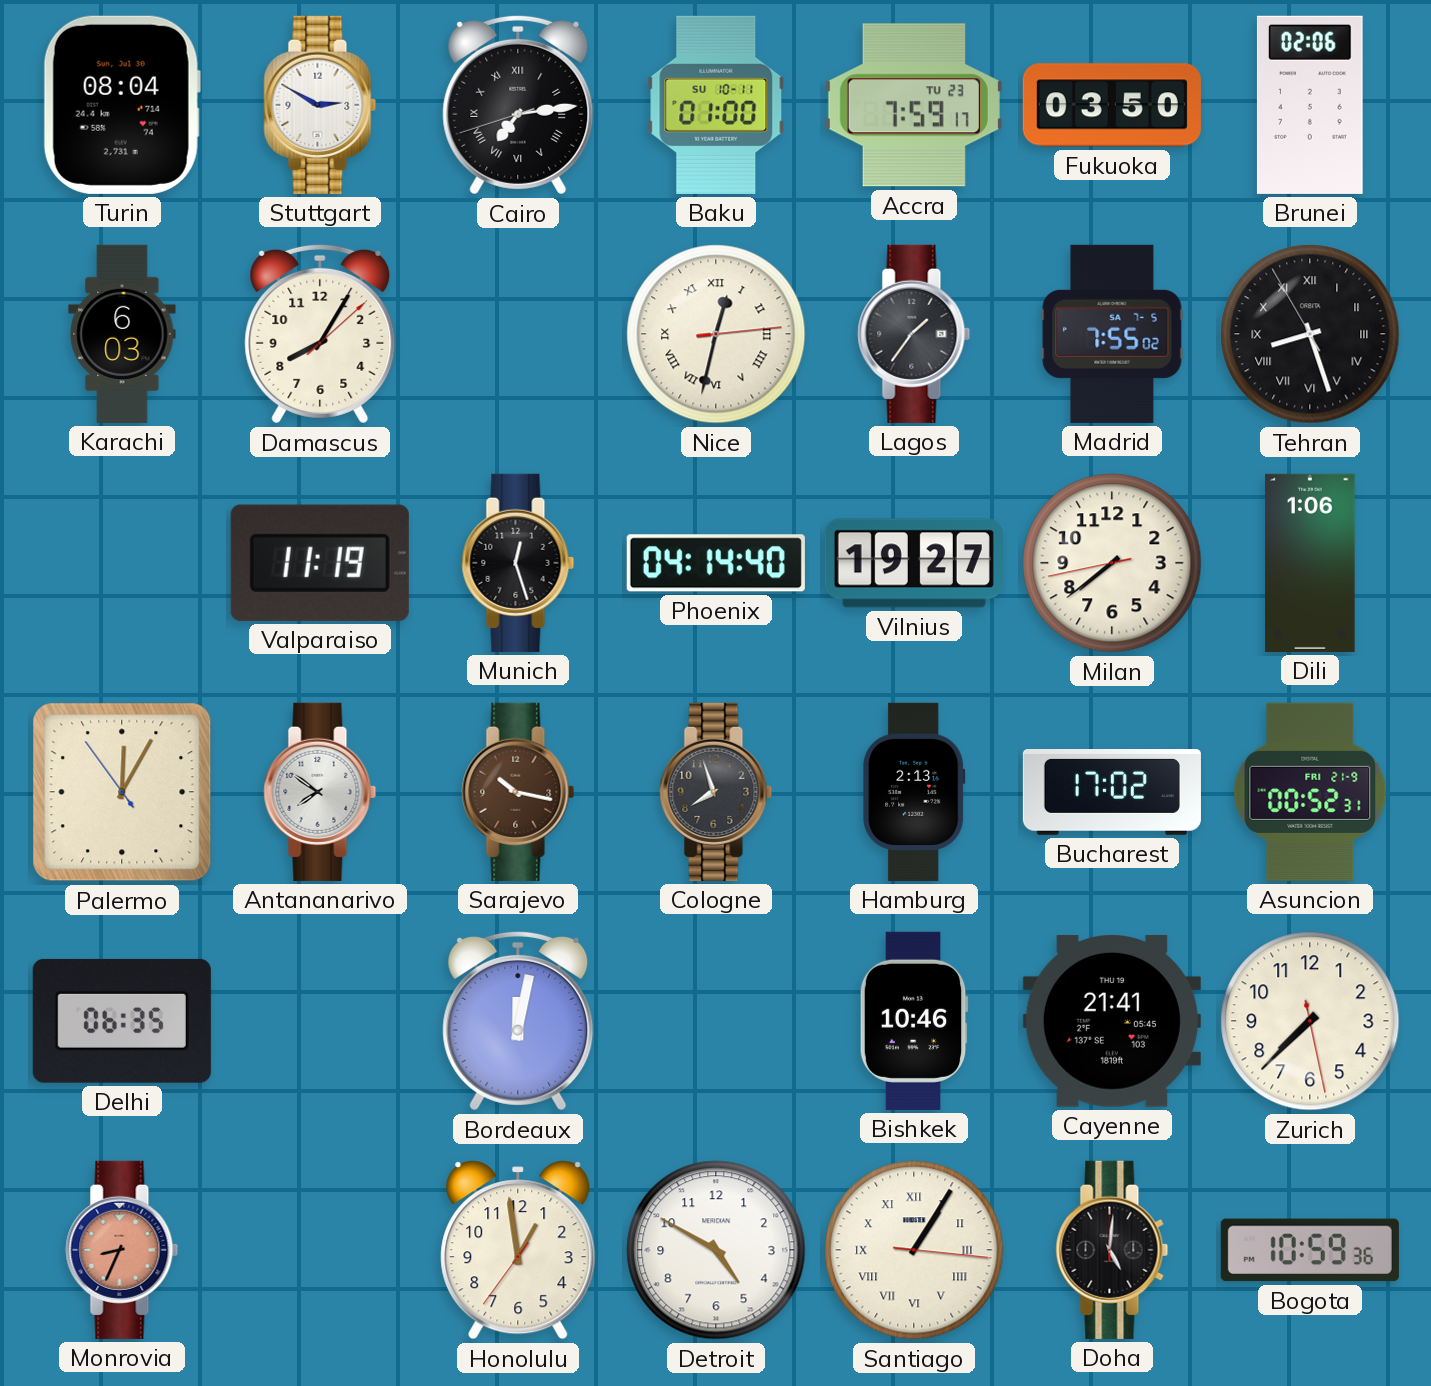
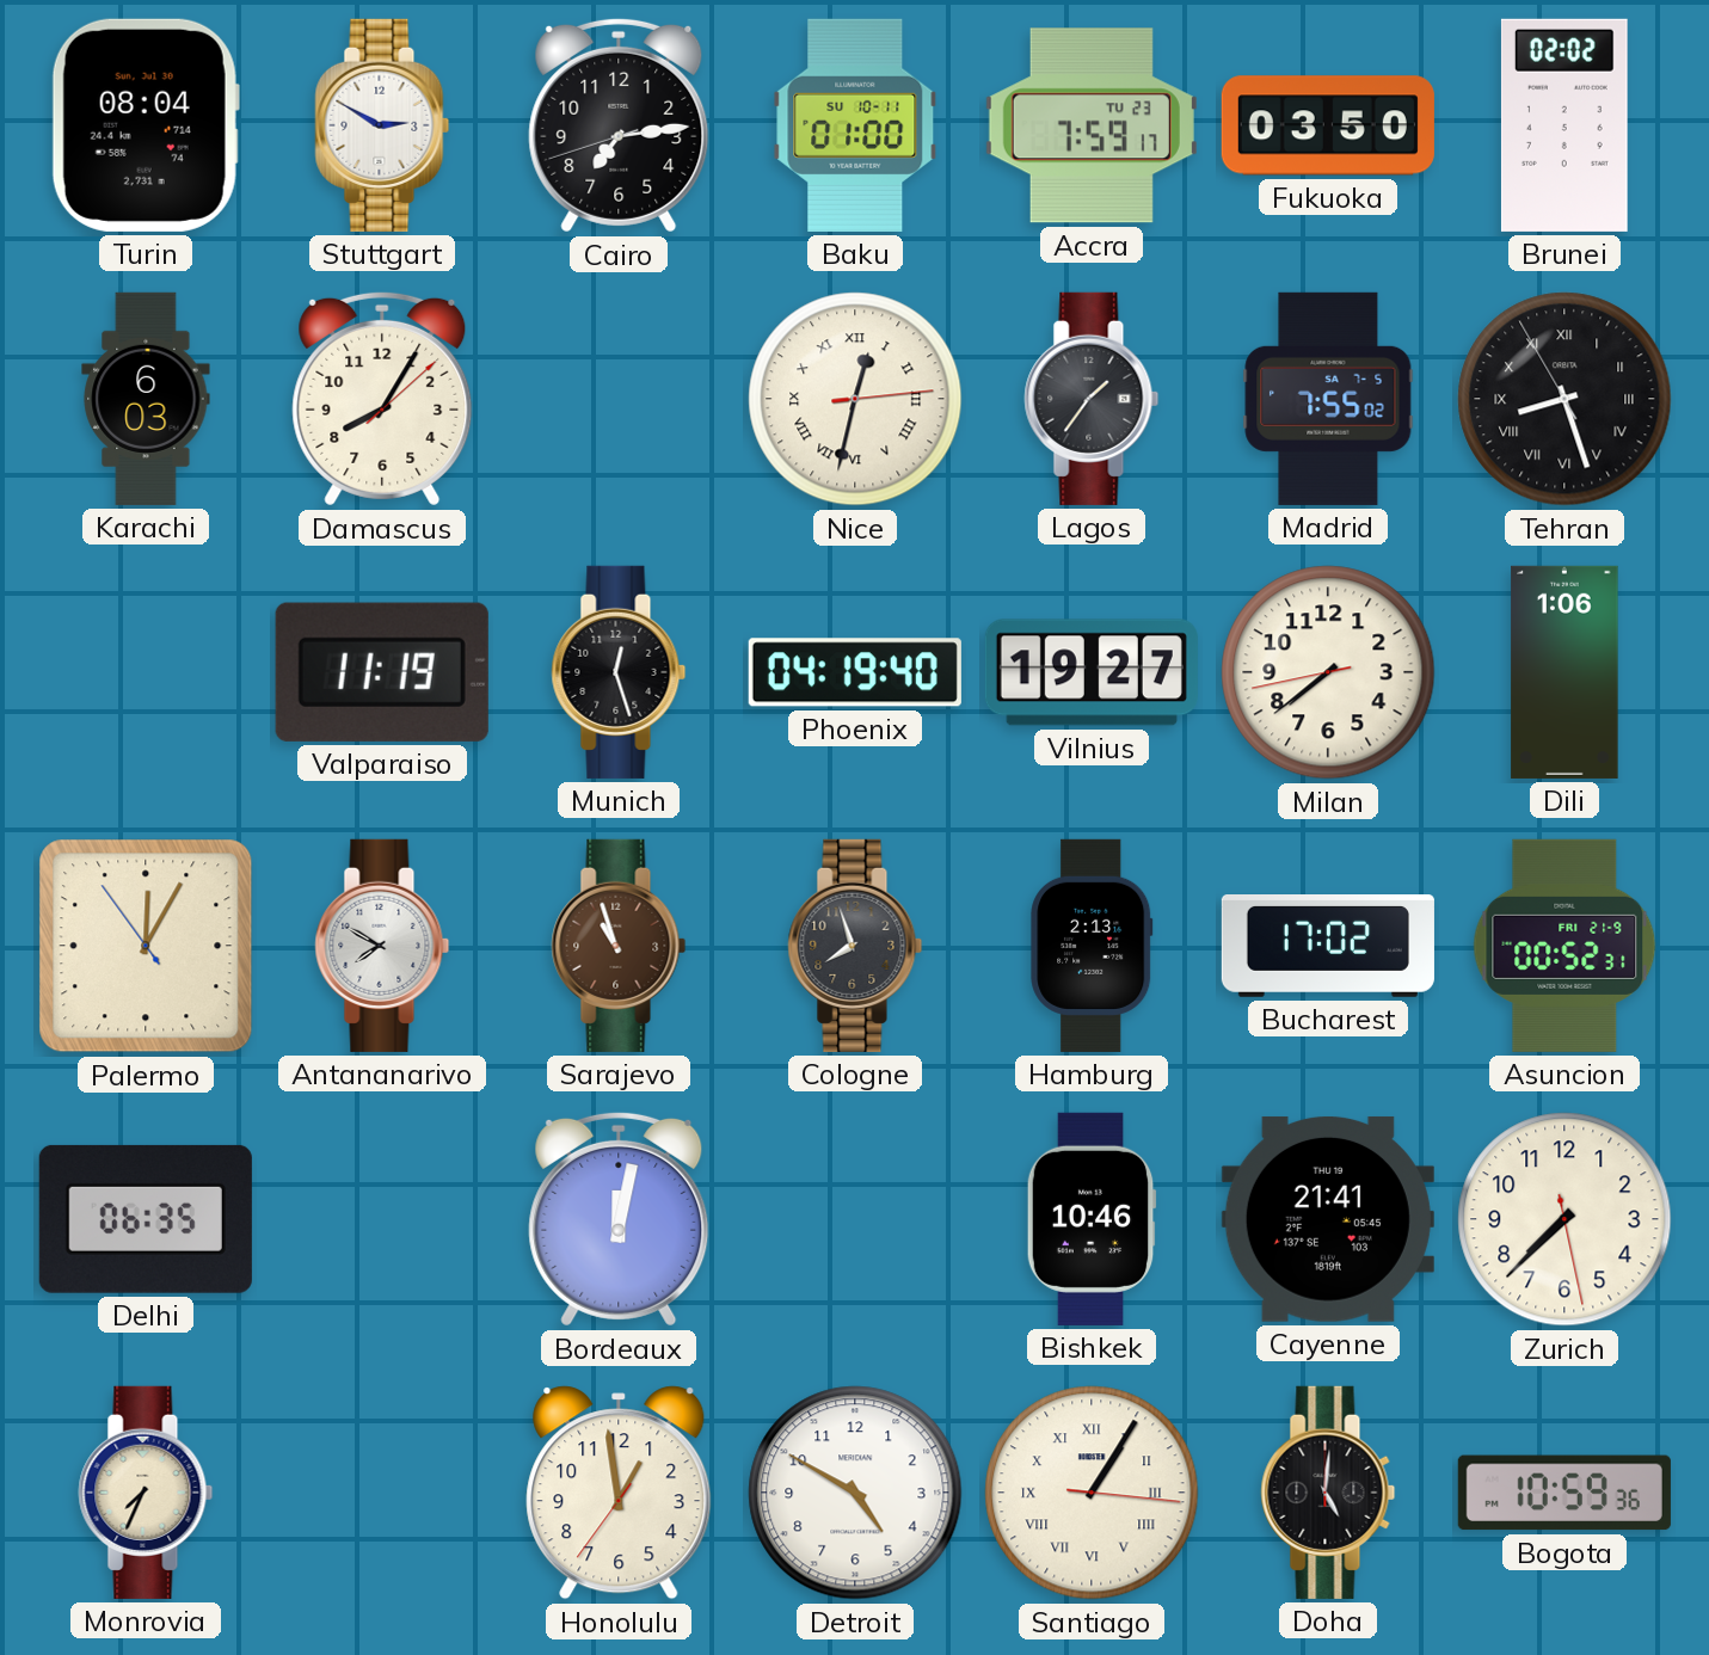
Cairo numerals: Roman -> Arabic (619, 125)
Brunei: 02:06 -> 02:02 (1564, 125)
Phoenix: 04:14 -> 04:19 (855, 672)
Antananarivo: 7:51 -> 7:50 (382, 946)
Sarajevo: 10:17 -> 10:57 (619, 946)
Monrovia: 8:34 -> 7:34 (146, 1493)
Monrovia dial: salmon -> cream (146, 1493)
